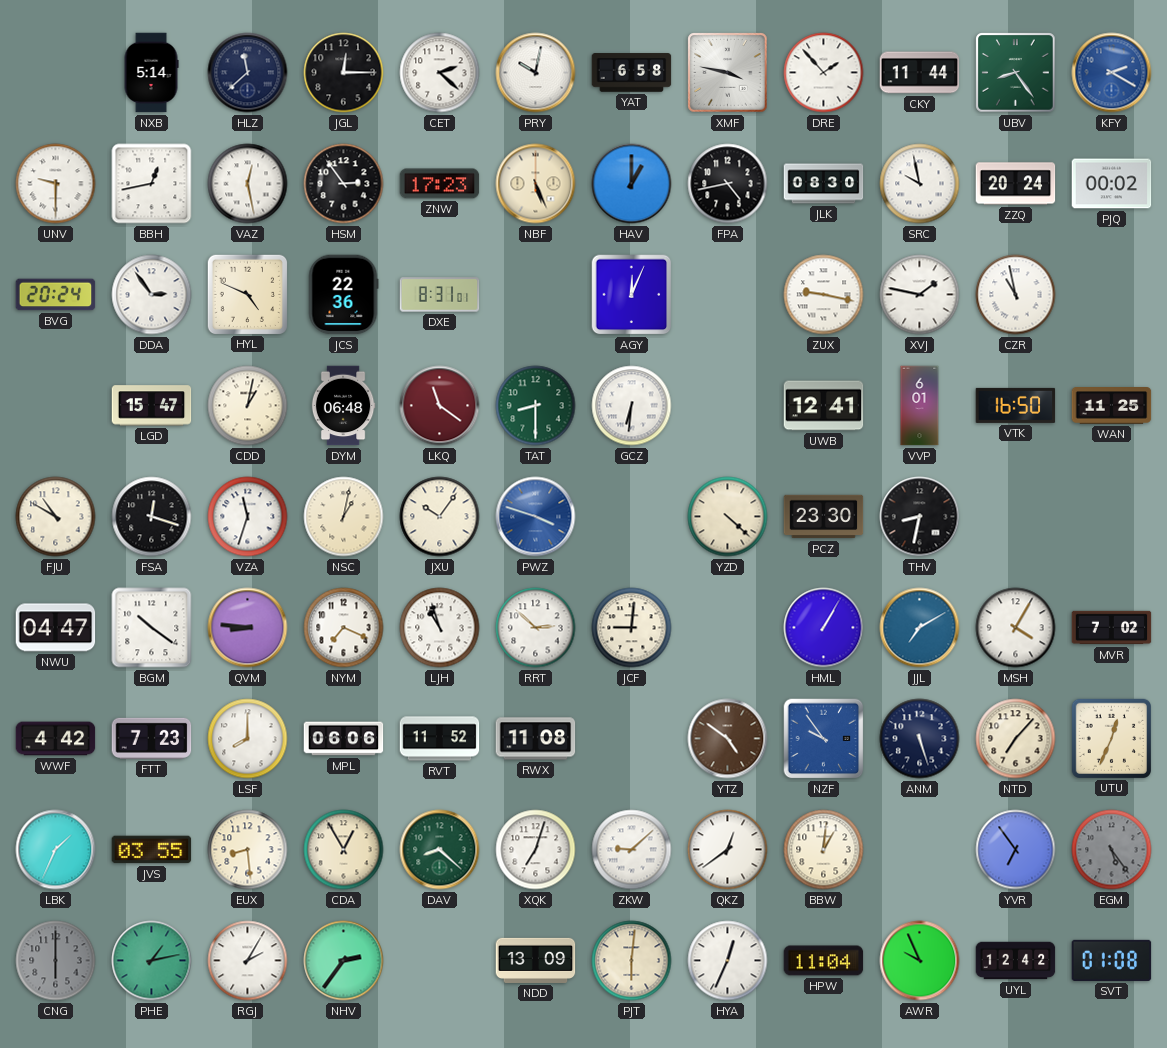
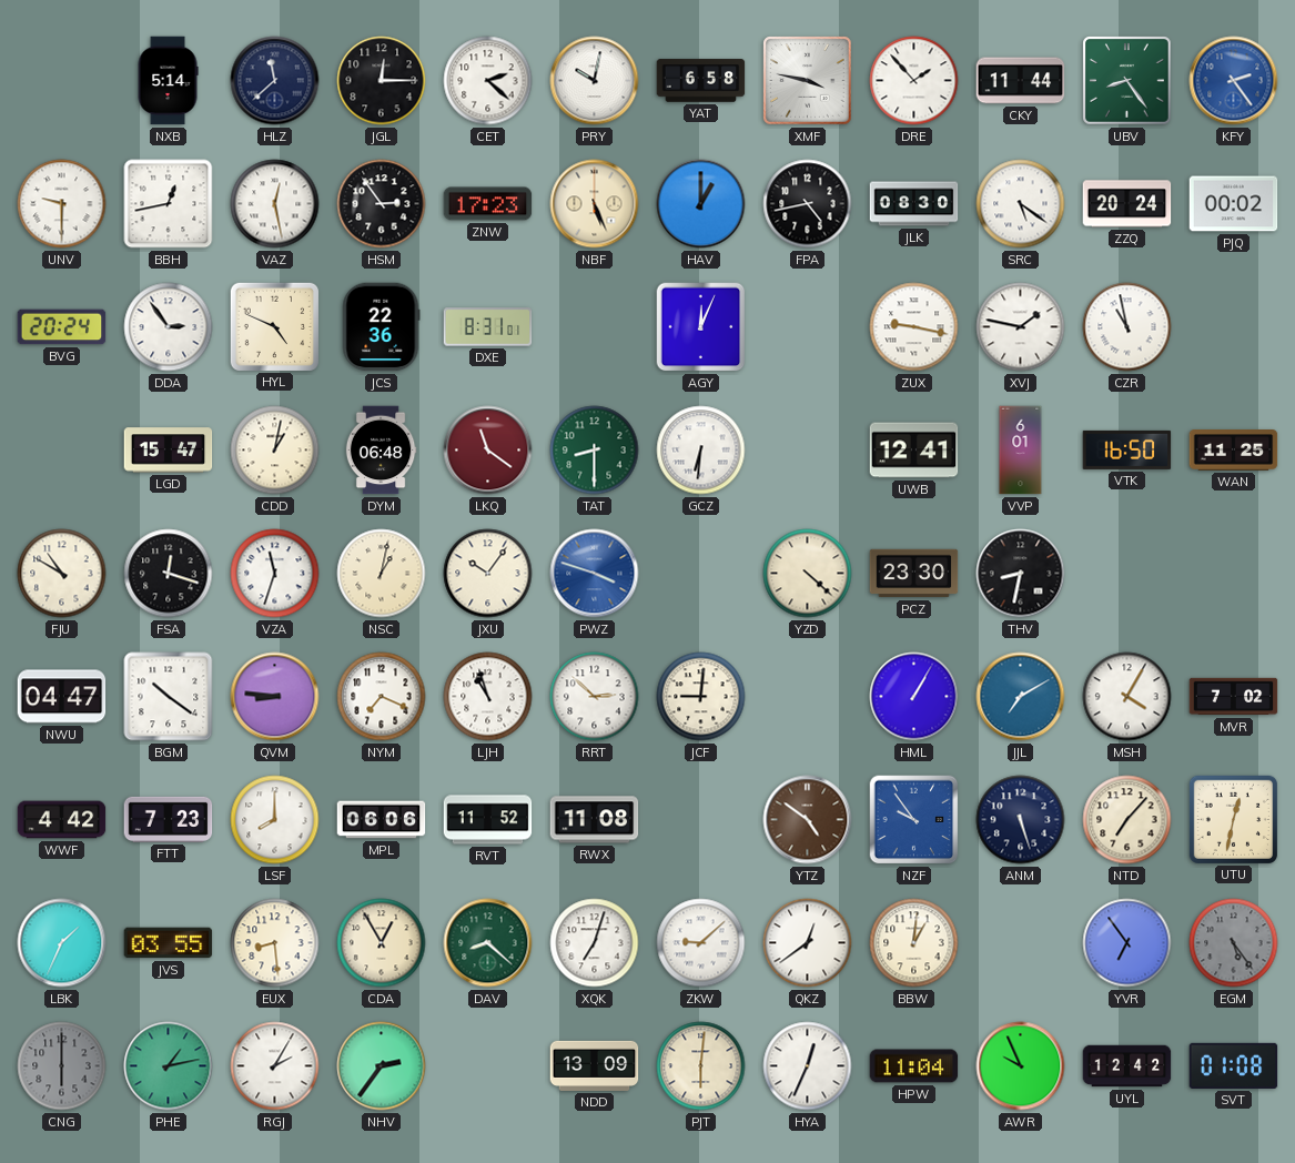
KFY: 2:20 -> 2:24 (1234, 81)
SRC: 9:58 -> 5:21 (1021, 204)
UTU: 12:34 -> 12:32 (1233, 819)
